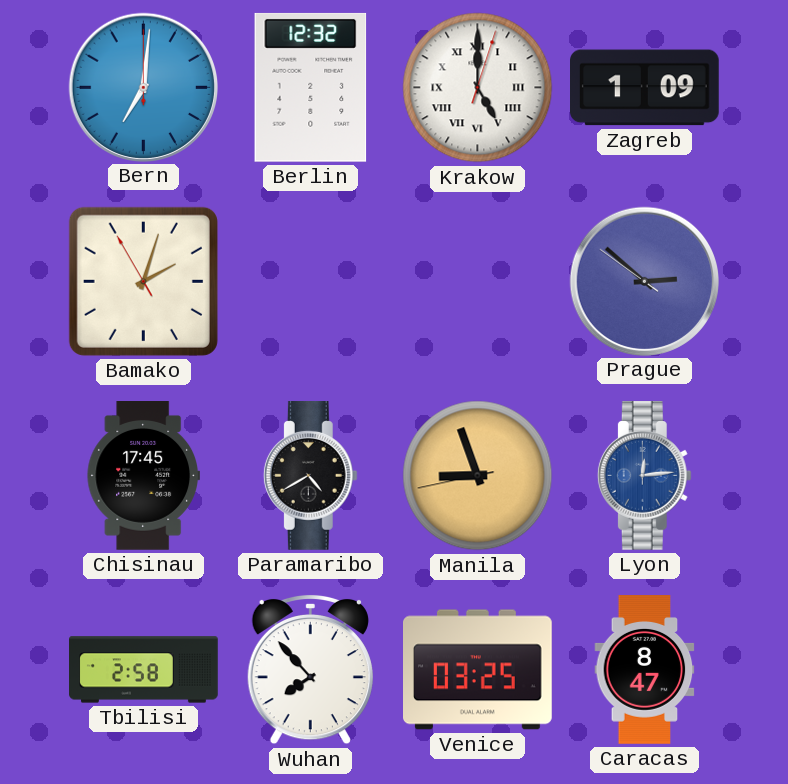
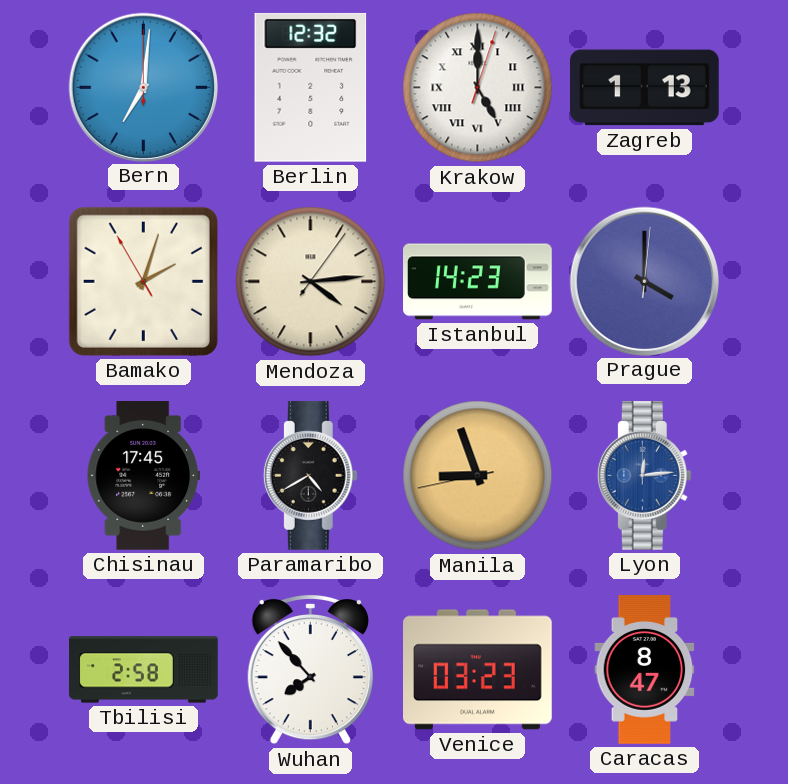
Zagreb: 1:09 -> 1:13 (645, 88)
Mendoza: none -> 4:14 (311, 282)
Istanbul: none -> 14:23 (478, 282)
Prague: 2:51 -> 4:00 (644, 281)
Venice: 03:25 -> 03:23 (478, 670)
